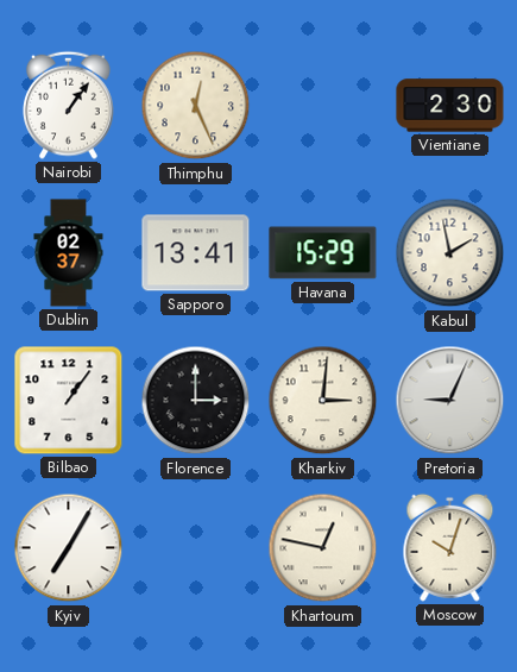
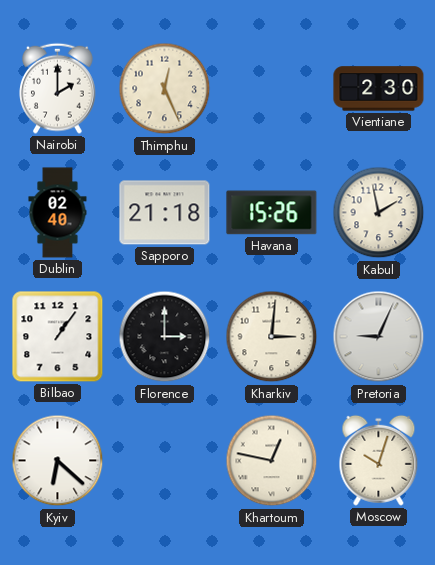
Nairobi: 1:06 -> 2:00 (58, 88)
Dublin: 02:37 -> 02:40 (58, 213)
Sapporo: 13:41 -> 21:18 (165, 213)
Havana: 15:29 -> 15:26 (272, 213)
Kyiv: 7:05 -> 6:22 (58, 461)
